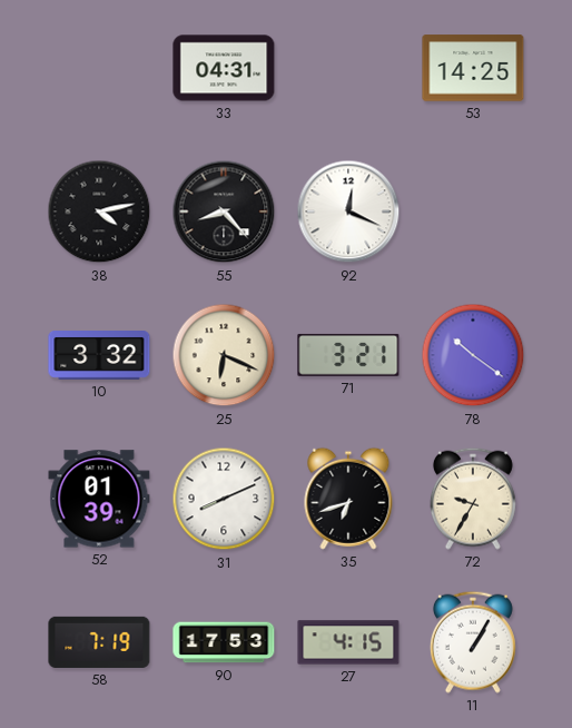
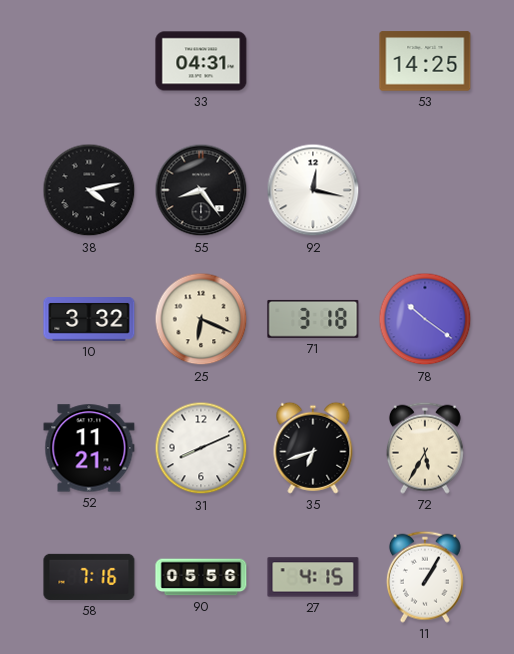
55: 8:23 -> 8:24 (201, 190)
92: 12:19 -> 12:17 (313, 190)
71: 3:21 -> 3:18 (313, 319)
52: 01:39 -> 11:21 (89, 448)
72: 9:35 -> 5:35 (425, 448)
58: 7:19 -> 7:16 (89, 577)
90: 17:53 -> 05:56 (201, 577)
